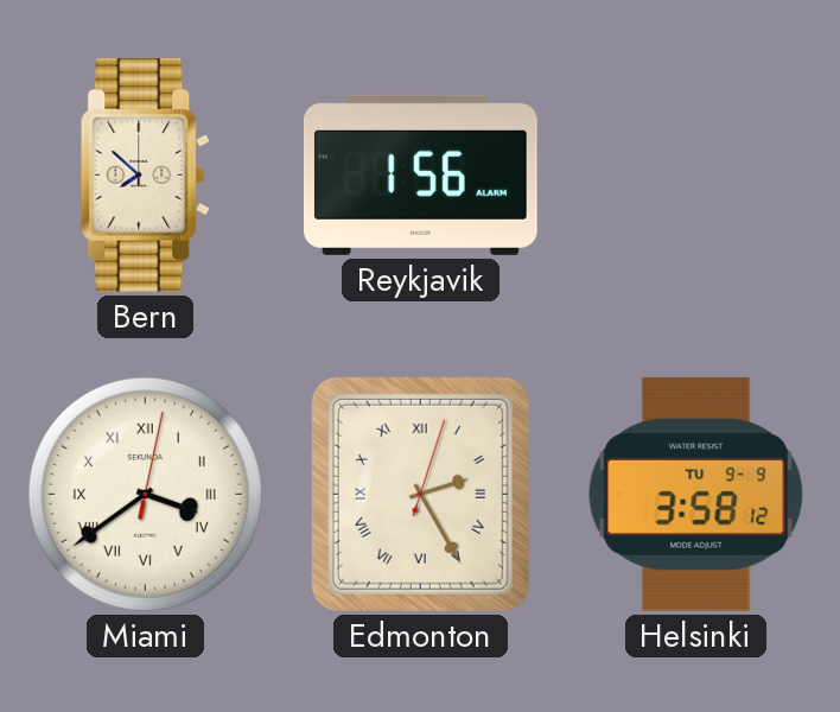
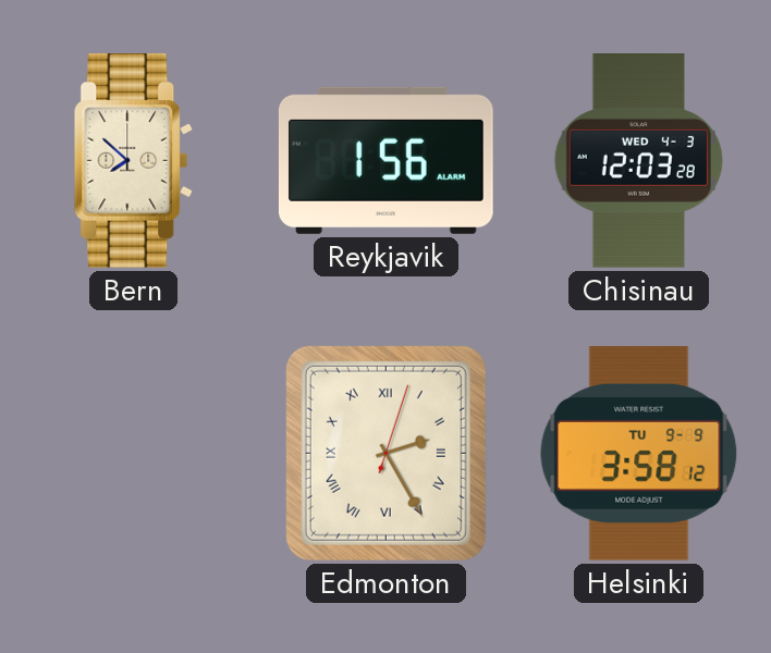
Chisinau: none -> 12:03 (638, 161)
Miami: 3:39 -> none (145, 494)
